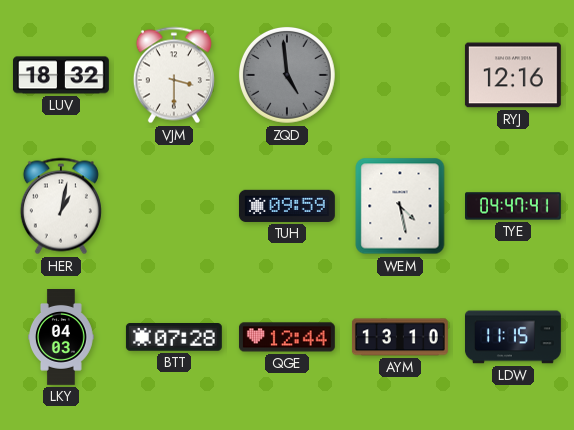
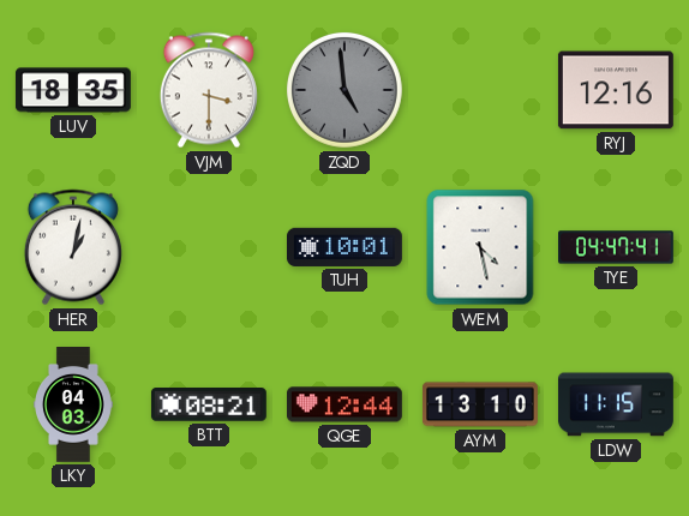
LUV: 18:32 -> 18:35 (73, 90)
TUH: 09:59 -> 10:01 (344, 247)
BTT: 07:28 -> 08:21 (209, 406)
